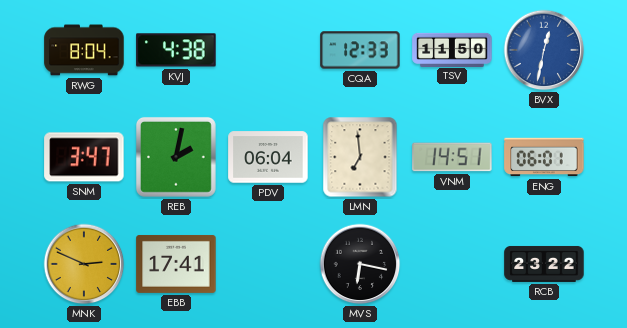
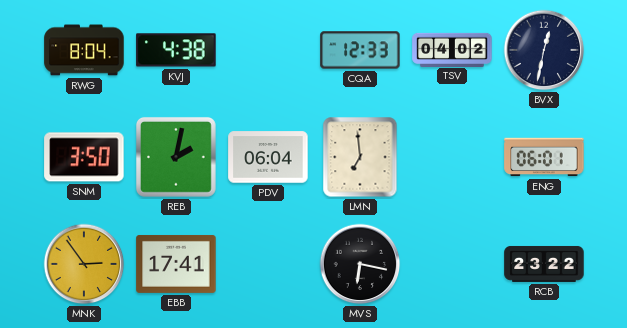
TSV: 11:50 -> 04:02 (452, 49)
BVX dial: blue -> navy (544, 50)
SNM: 3:47 -> 3:50 (84, 157)
VNM: 14:51 -> none (452, 157)
MNK: 2:49 -> 2:54 (84, 264)
